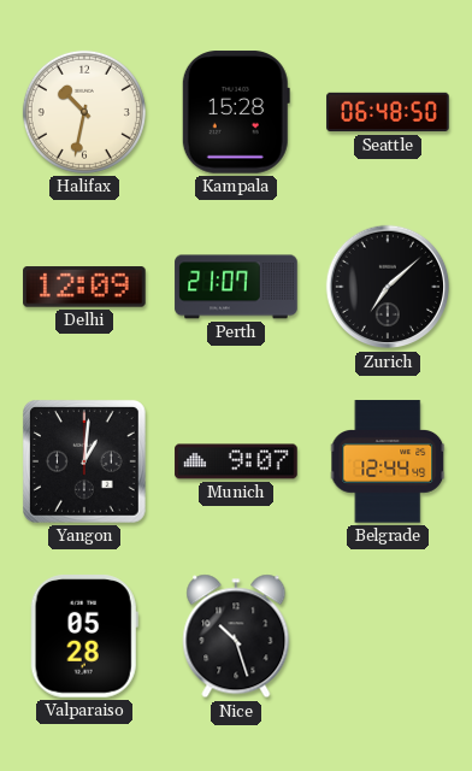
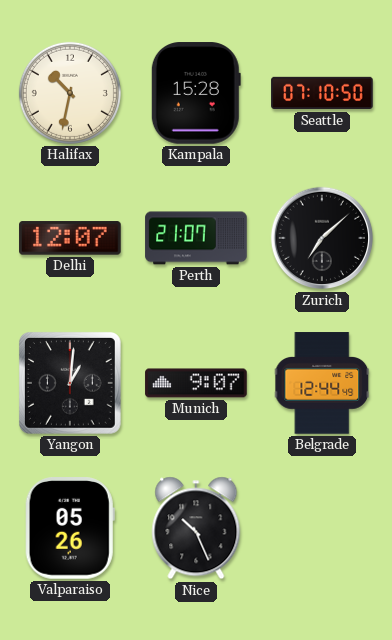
Seattle: 06:48 -> 07:10 (322, 93)
Delhi: 12:09 -> 12:07 (70, 238)
Valparaiso: 05:28 -> 05:26 (70, 528)
Nice: 10:27 -> 10:26 (196, 528)
